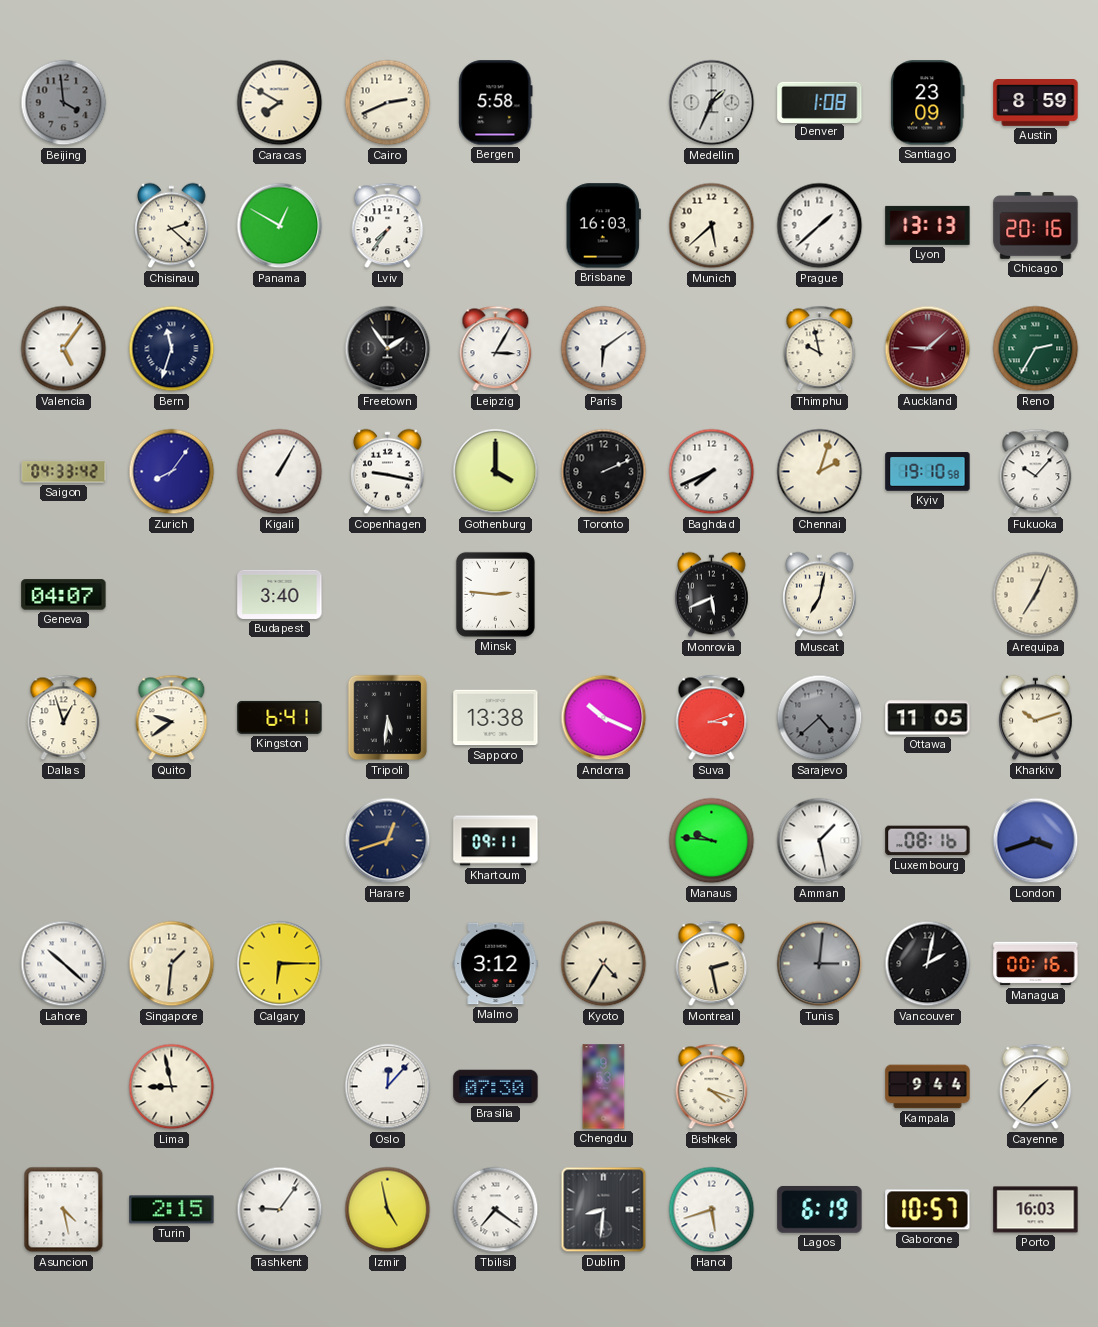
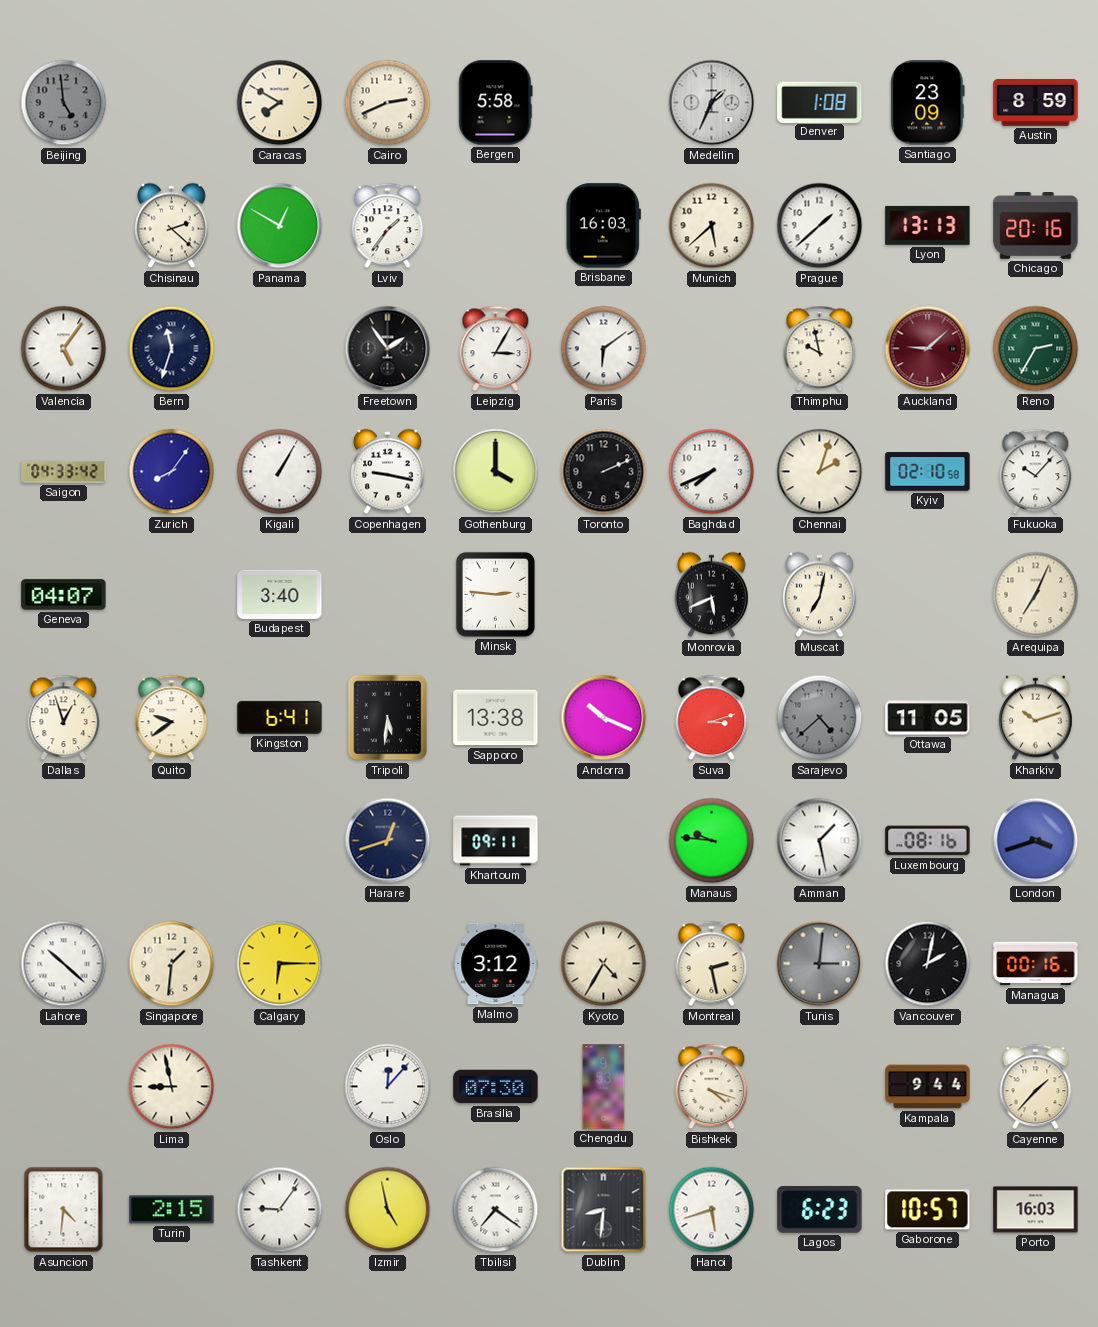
Beijing: 3:59 -> 4:59 (64, 103)
Lviv: 7:36 -> 1:36 (388, 226)
Kyiv: 19:10 -> 02:10 (928, 472)
Asuncion: 4:28 -> 4:31 (64, 1210)
Lagos: 6:19 -> 6:23 (820, 1210)
